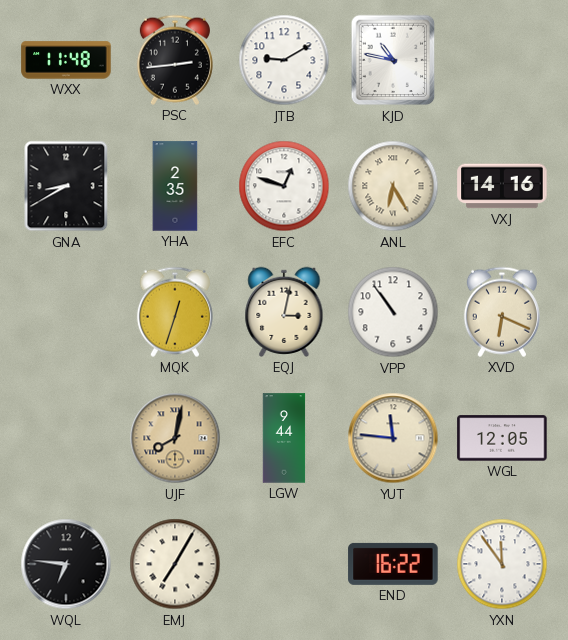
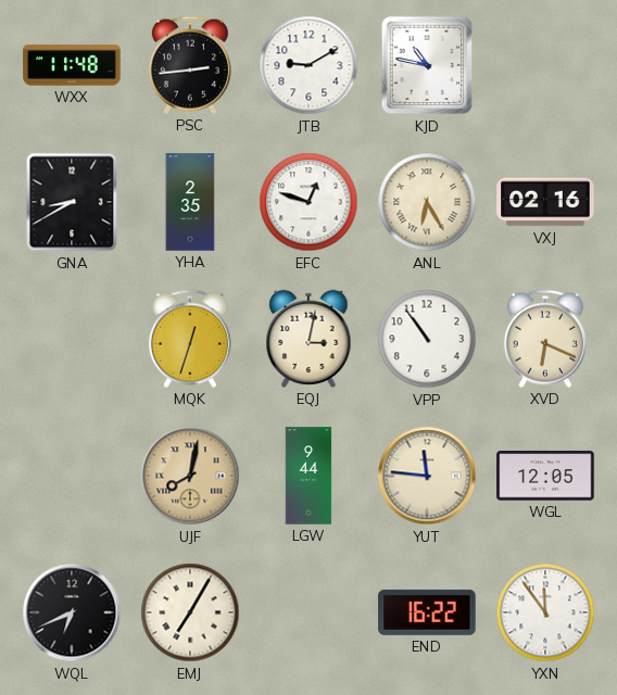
VXJ: 14:16 -> 02:16 (545, 202)
WQL: 6:46 -> 6:41 (72, 612)
